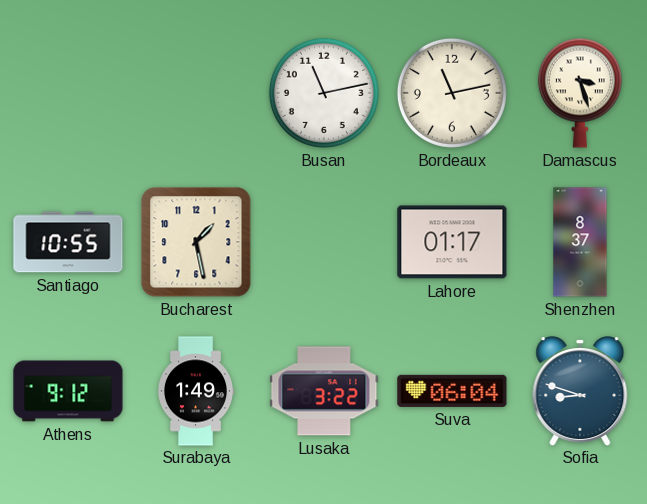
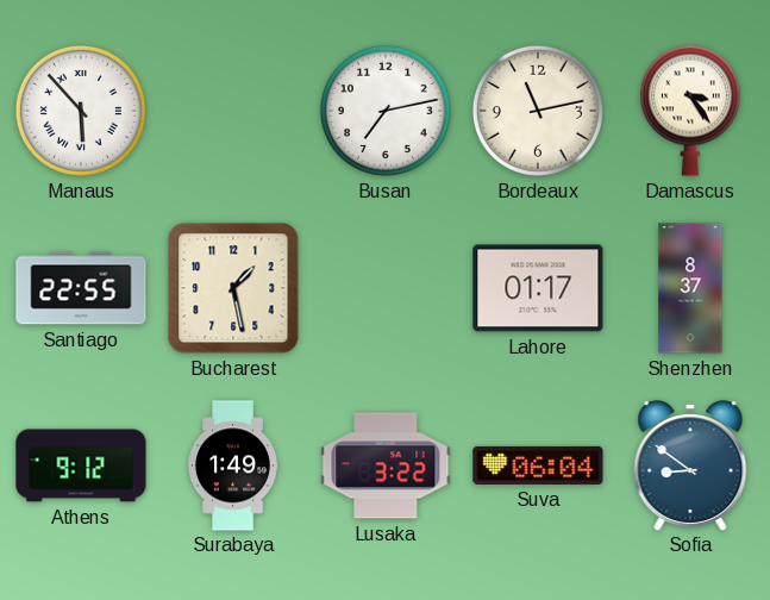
Manaus: none -> 5:53 (81, 111)
Busan: 11:13 -> 7:13 (386, 111)
Damascus: 3:27 -> 3:24 (690, 111)
Santiago: 10:55 -> 22:55 (81, 288)
Sofia: 8:48 -> 8:51 (690, 465)
